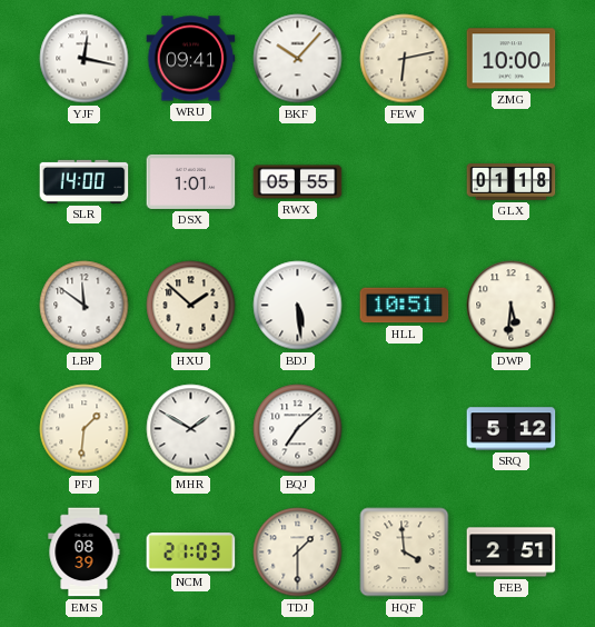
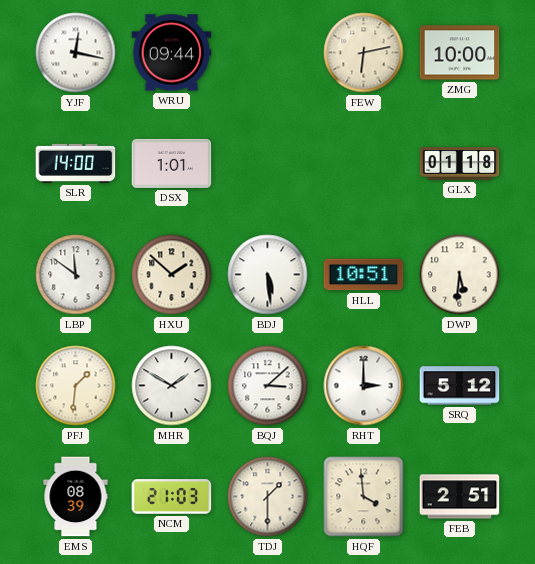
WRU: 09:41 -> 09:44 (172, 53)
BKF: 10:07 -> none (298, 59)
RWX: 05:55 -> none (298, 182)
BQJ: 7:08 -> 3:08 (268, 386)
RHT: none -> 3:00 (364, 386)
